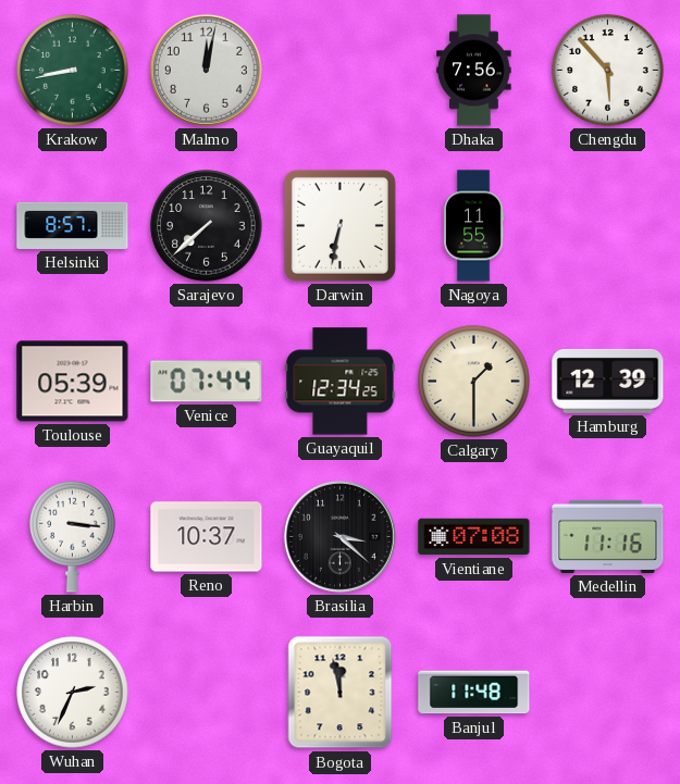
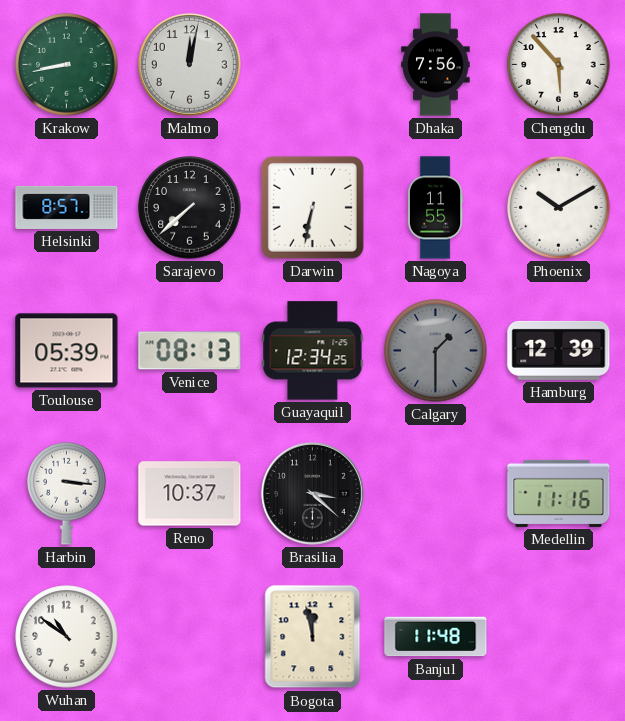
Phoenix: none -> 10:10 (559, 208)
Venice: 07:44 -> 08:13 (190, 351)
Calgary dial: cream -> grey (436, 351)
Vientiane: 07:08 -> none (474, 537)
Wuhan: 2:34 -> 10:51 (67, 637)
